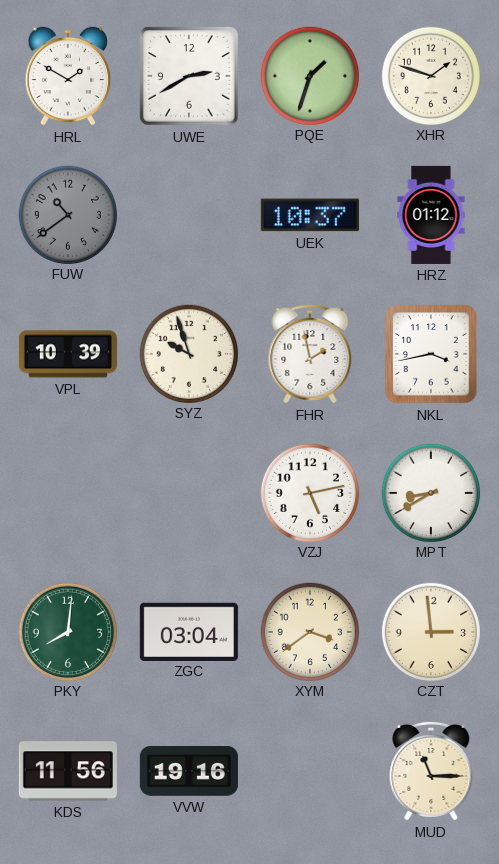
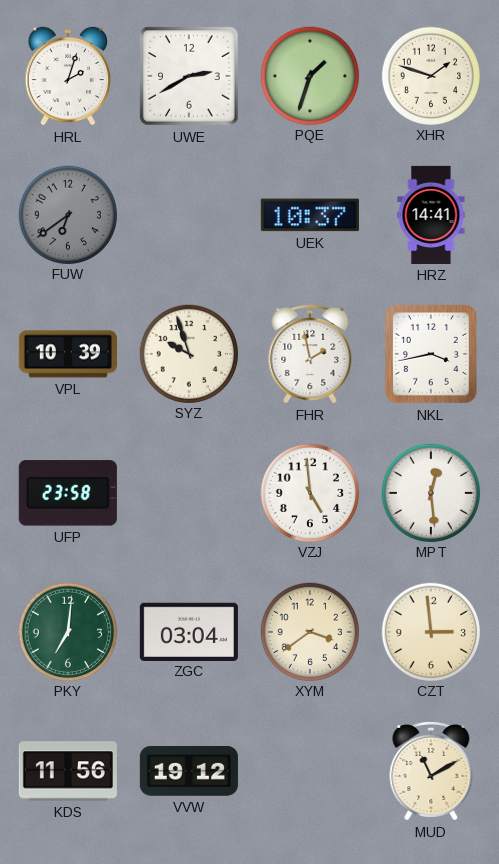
HRL: 1:50 -> 2:03 (68, 76)
FUW: 10:39 -> 6:39 (67, 214)
HRZ: 01:12 -> 14:41 (431, 215)
UFP: none -> 23:58 (68, 493)
VZJ: 5:13 -> 4:59 (309, 492)
MPT: 8:40 -> 12:29 (430, 492)
PKY: 8:01 -> 7:01 (67, 631)
VVW: 19:16 -> 19:12 (189, 771)
MUD: 11:15 -> 11:10 (431, 771)
